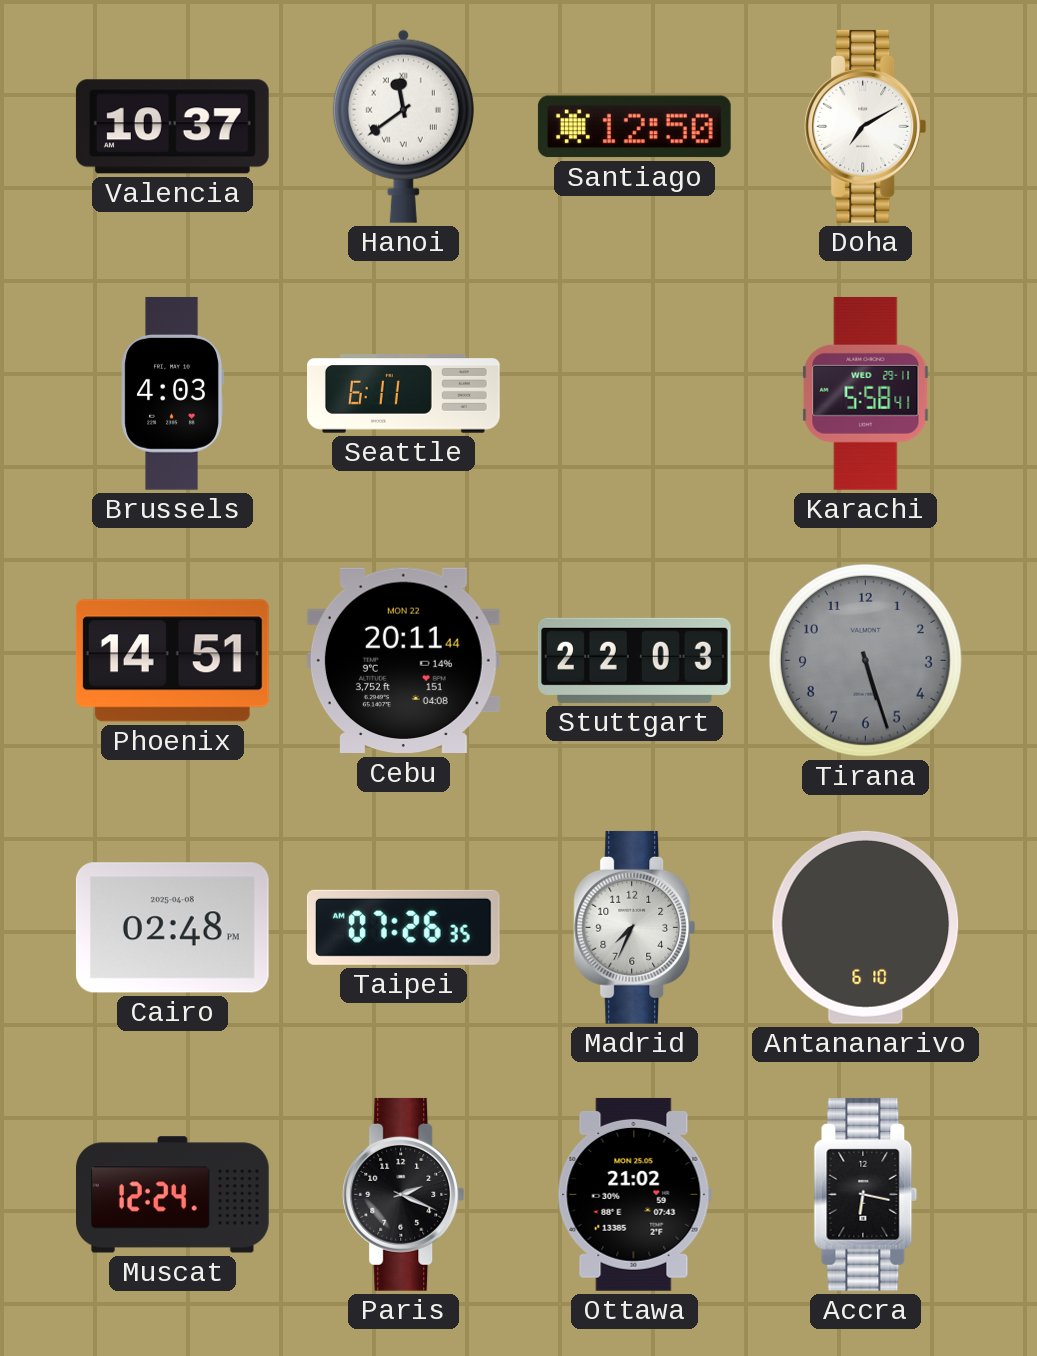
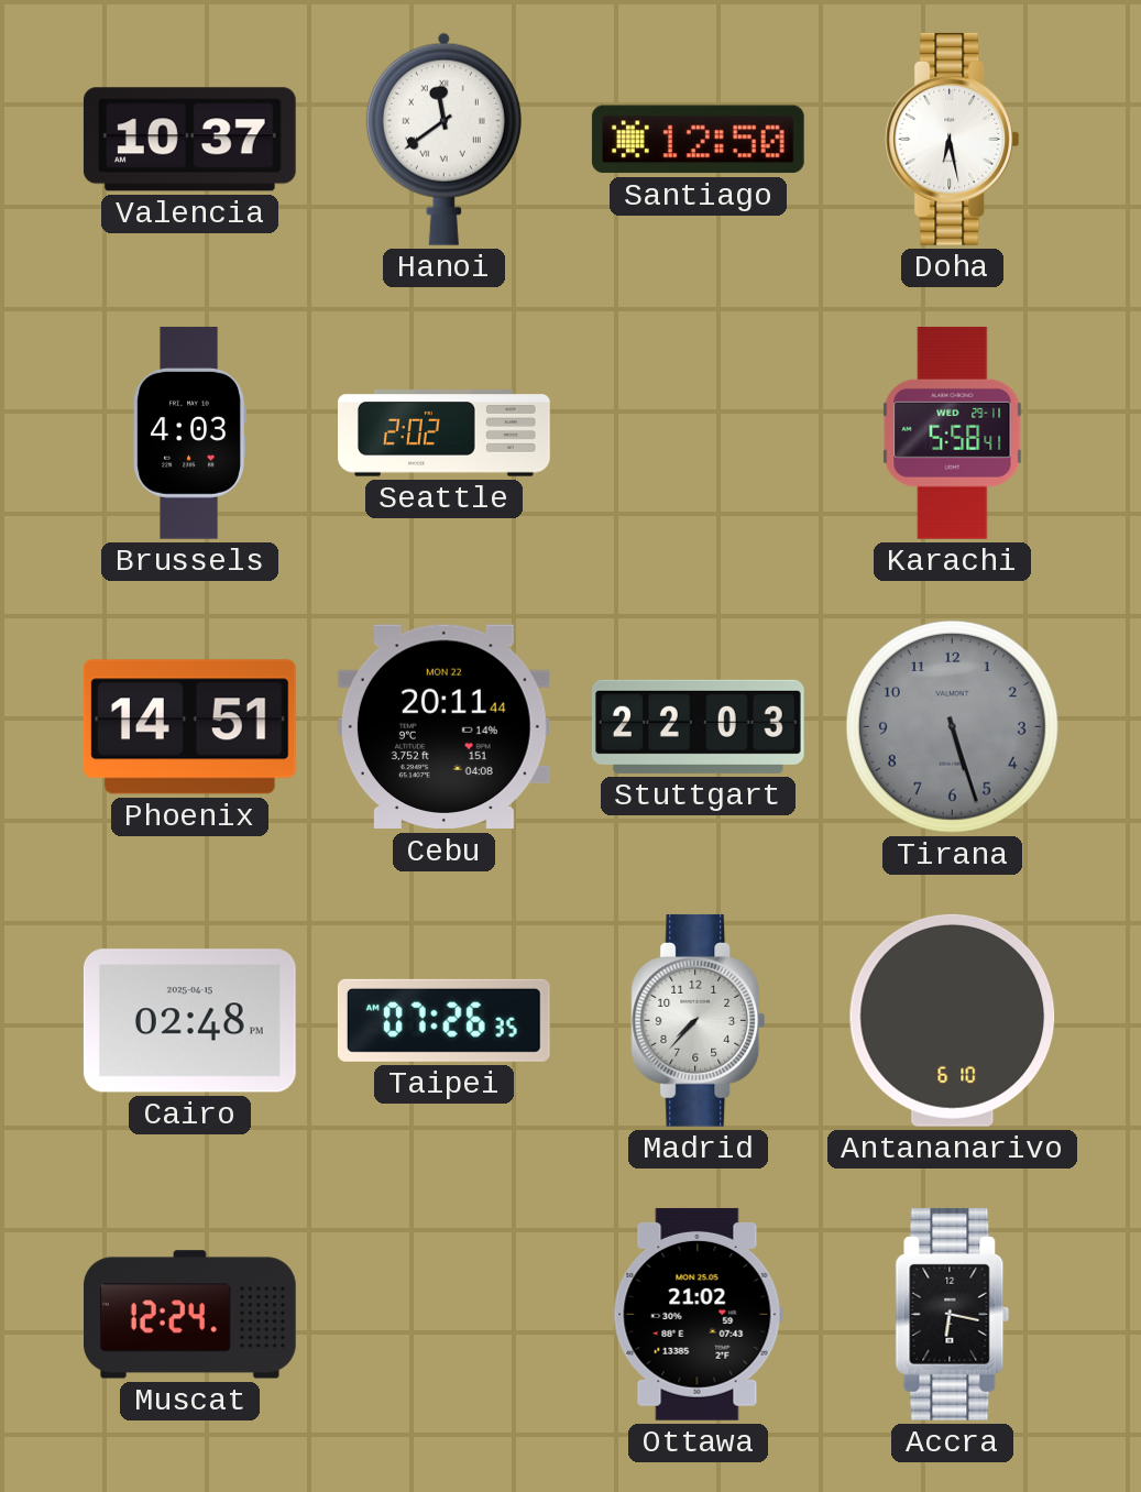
Doha: 7:10 -> 6:28 (953, 139)
Seattle: 6:11 -> 2:02 (445, 434)
Cairo date: 2025-04-08 -> 2025-04-15 (189, 1021)
Madrid: 7:34 -> 7:37 (699, 1020)
Paris: 2:19 -> none (404, 1194)
